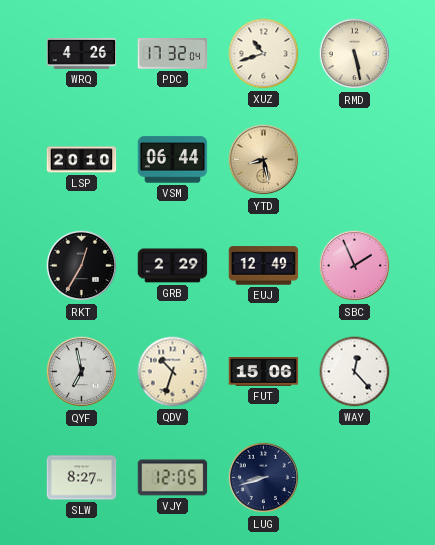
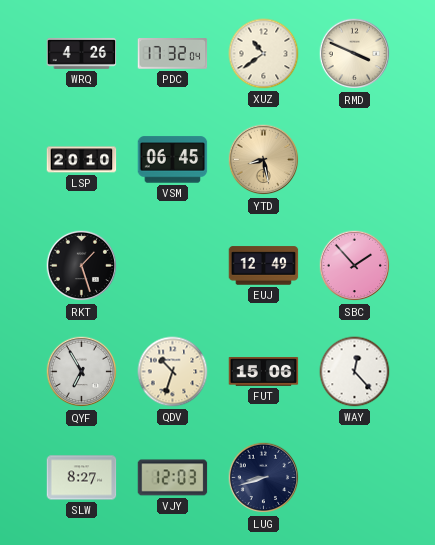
XUZ: 10:42 -> 10:39 (264, 54)
RMD: 5:28 -> 3:49 (355, 54)
VSM: 06:44 -> 06:45 (173, 160)
RKT: 12:35 -> 1:27 (82, 266)
GRB: 2:29 -> none (173, 266)
SBC: 1:56 -> 1:53 (355, 266)
QYF: 6:58 -> 6:55 (82, 372)
VJY: 12:05 -> 12:03 (173, 478)
